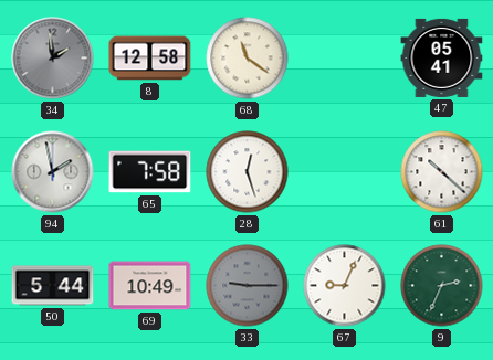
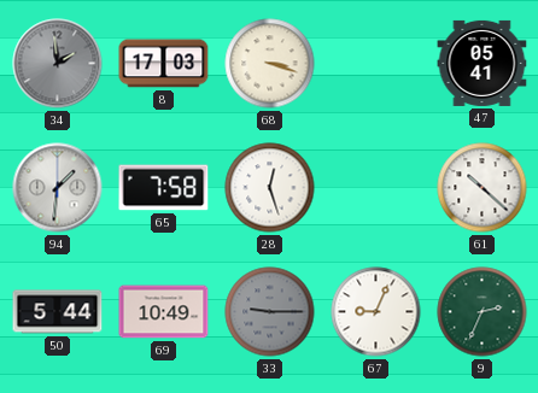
8: 12:58 -> 17:03 (164, 64)
68: 11:21 -> 3:18 (270, 64)
94: 1:58 -> 1:31 (58, 188)
